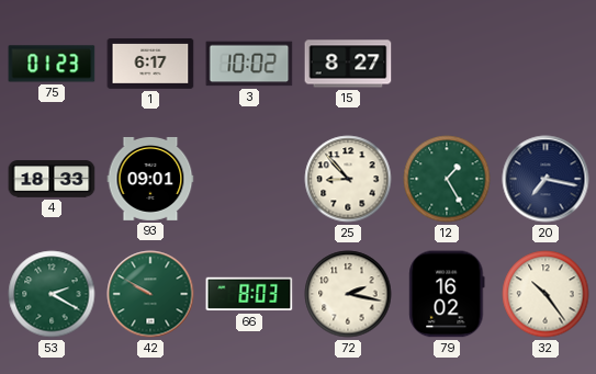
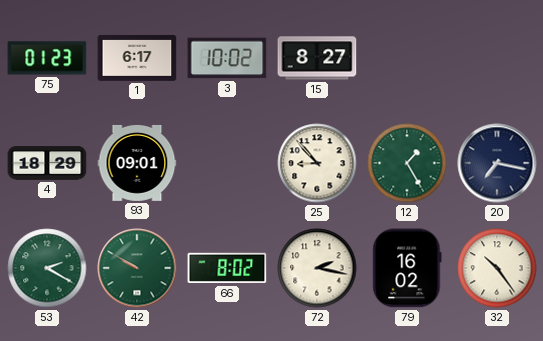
4: 18:33 -> 18:29 (47, 163)
66: 8:03 -> 8:02 (227, 268)
